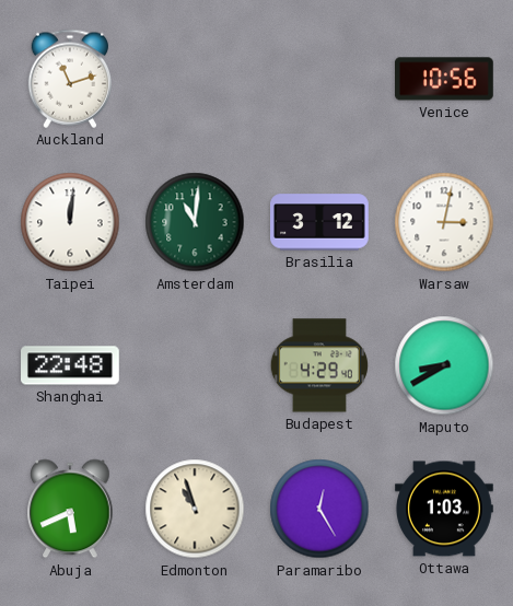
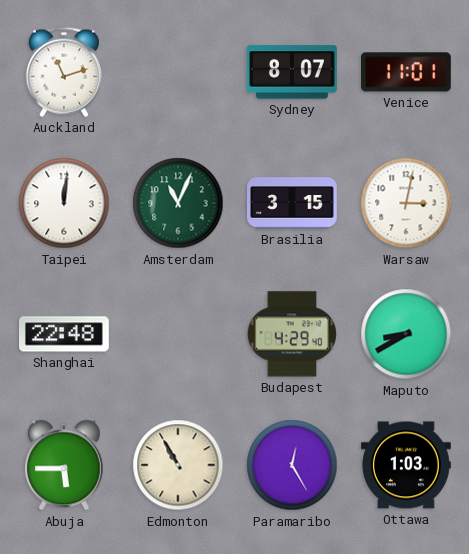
Sydney: none -> 8:07 (293, 72)
Venice: 10:56 -> 11:01 (407, 72)
Amsterdam: 11:01 -> 11:04 (178, 203)
Brasilia: 3:12 -> 3:15 (292, 203)
Abuja: 5:41 -> 5:45 (64, 465)
Edmonton: 10:57 -> 10:55 (178, 465)
